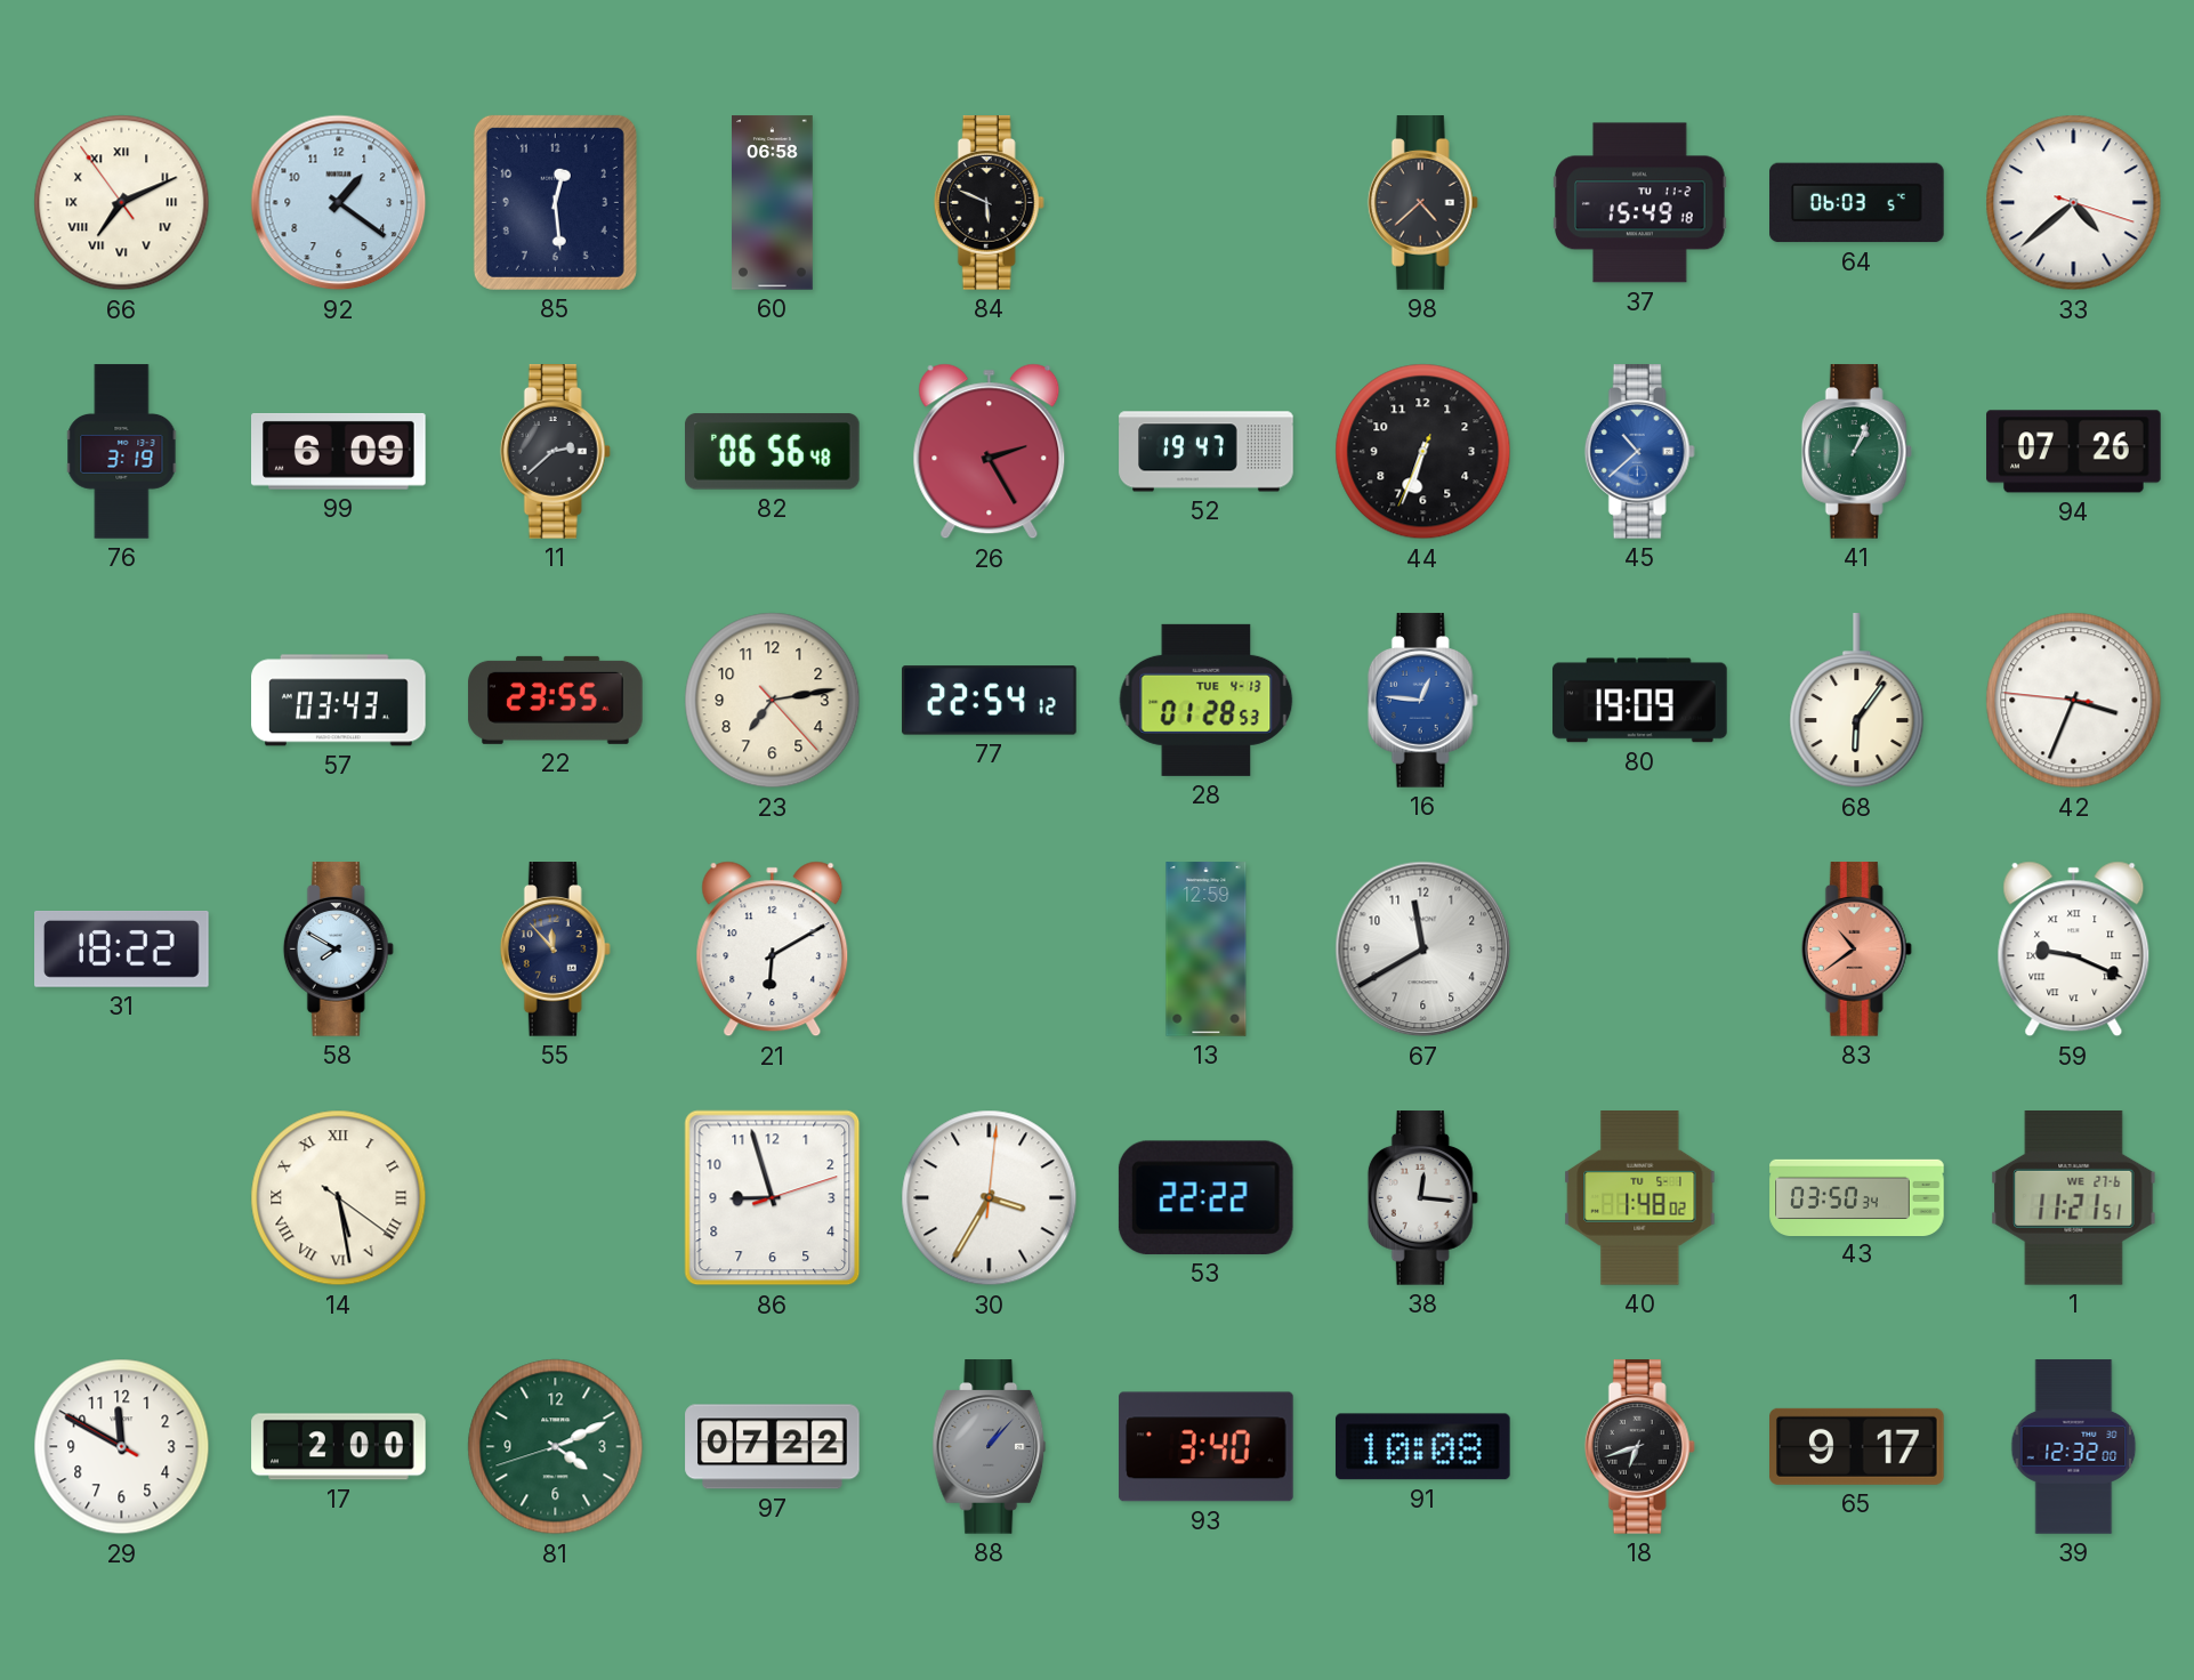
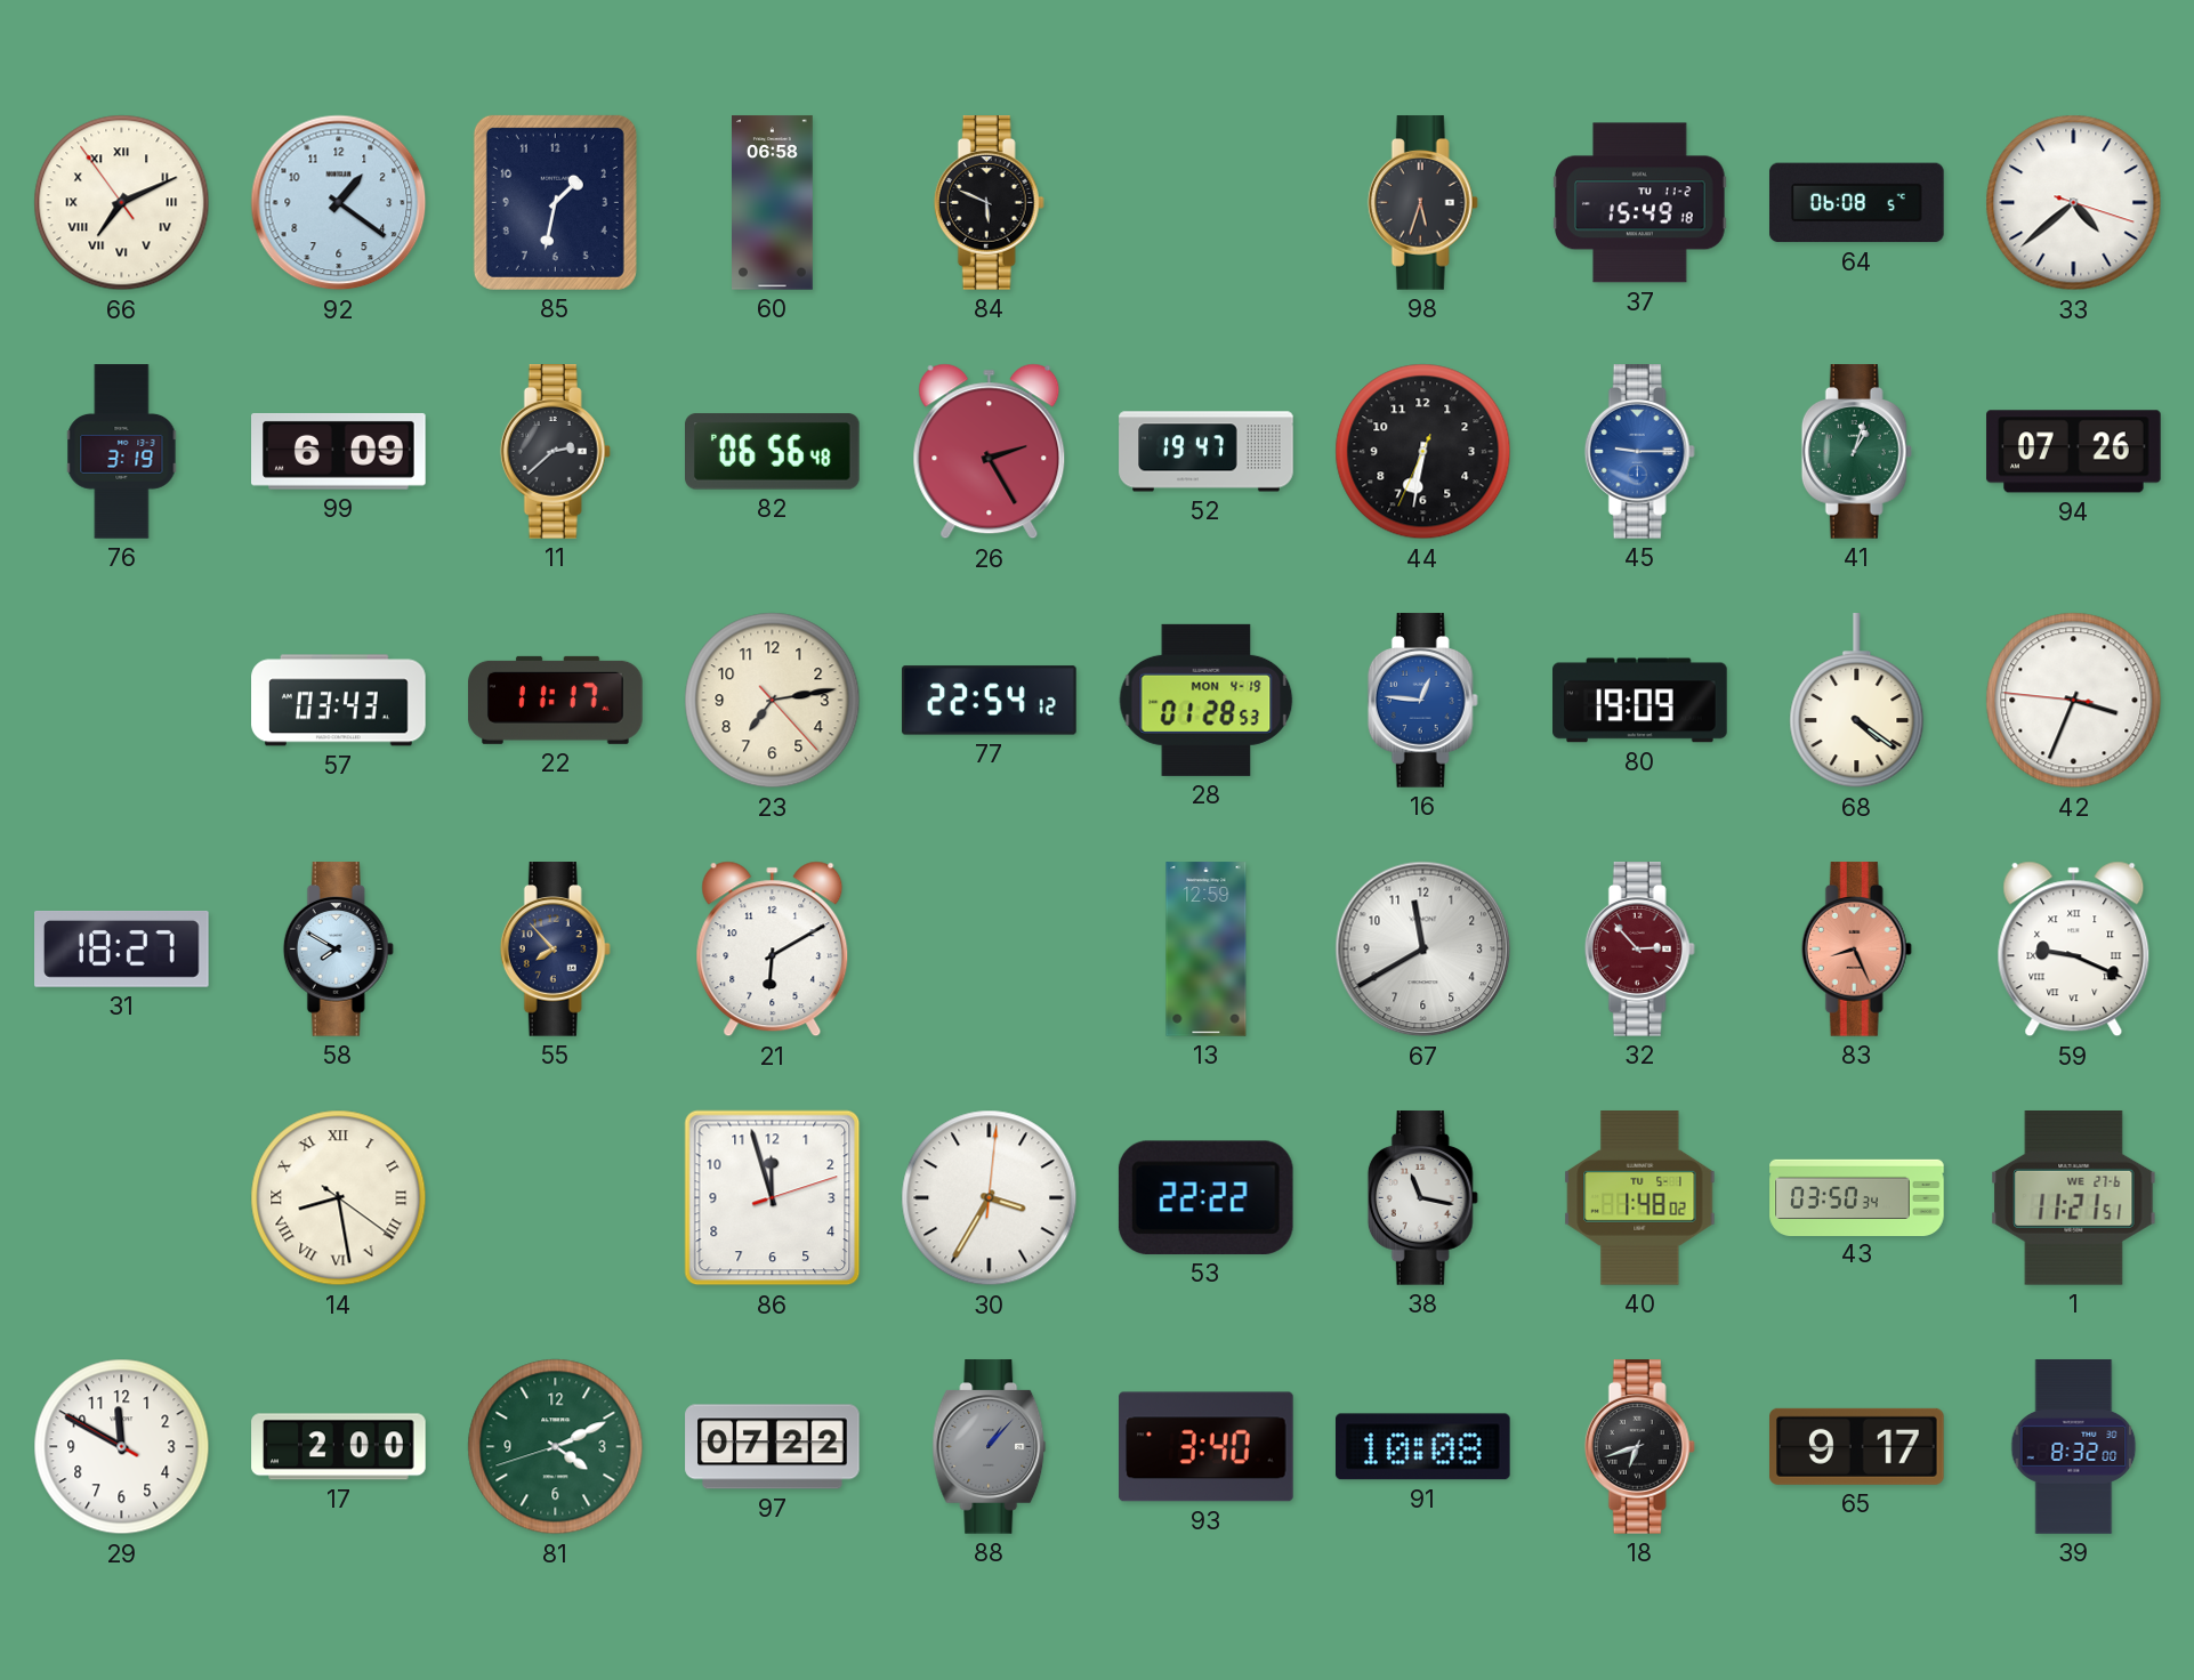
85: 12:29 -> 1:32 (555, 202)
98: 4:38 -> 5:33 (1422, 203)
64: 06:03 -> 06:08 (1857, 203)
44: 6:33 -> 6:31 (1423, 452)
45: 10:38 -> 9:15 (1639, 452)
41: 1:04 -> 1:03 (1856, 452)
22: 23:55 -> 11:17 (556, 700)
28 date: TUE 4-13 -> MON 4-19 (1207, 700)
68: 6:06 -> 4:21 (1857, 701)
31: 18:22 -> 18:27 (122, 950)
55: 11:53 -> 7:53 (555, 950)
32: none -> 2:53 (1639, 950)
83: 10:39 -> 8:26 (1856, 950)
14: 5:28 -> 8:28 (339, 1198)
86: 8:57 -> 11:57 (773, 1198)
38: 12:16 -> 11:17 (1422, 1198)
39: 12:32 -> 8:32 (2074, 1447)
